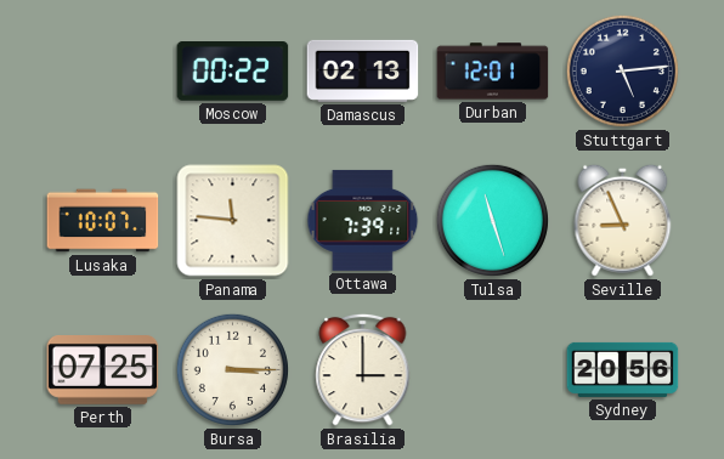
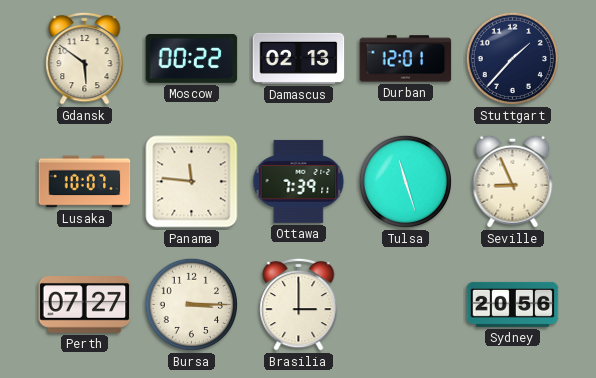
Gdansk: none -> 5:51 (85, 58)
Stuttgart: 5:14 -> 1:37 (512, 58)
Perth: 07:25 -> 07:27 (85, 305)
